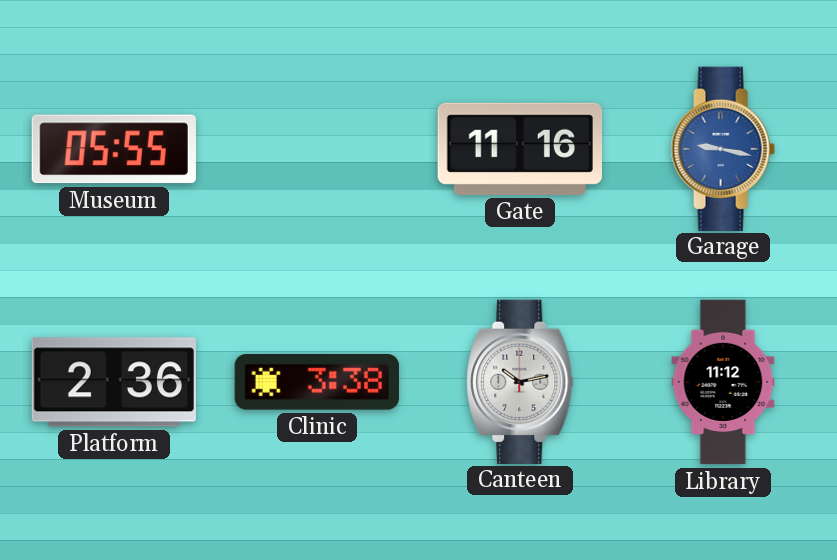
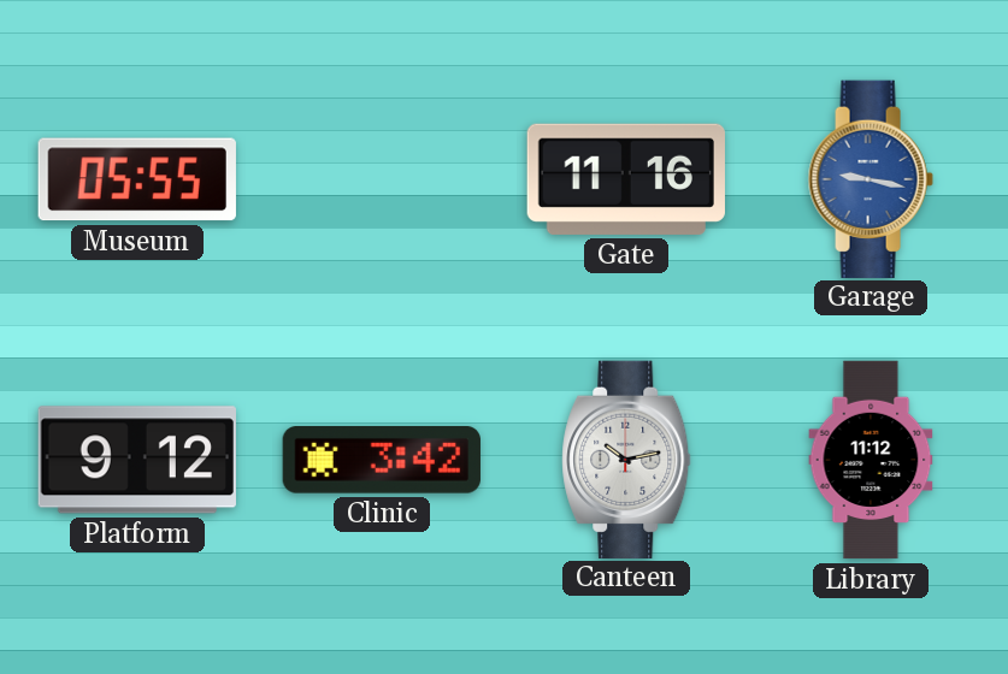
Platform: 2:36 -> 9:12 (137, 460)
Clinic: 3:38 -> 3:42 (382, 461)
